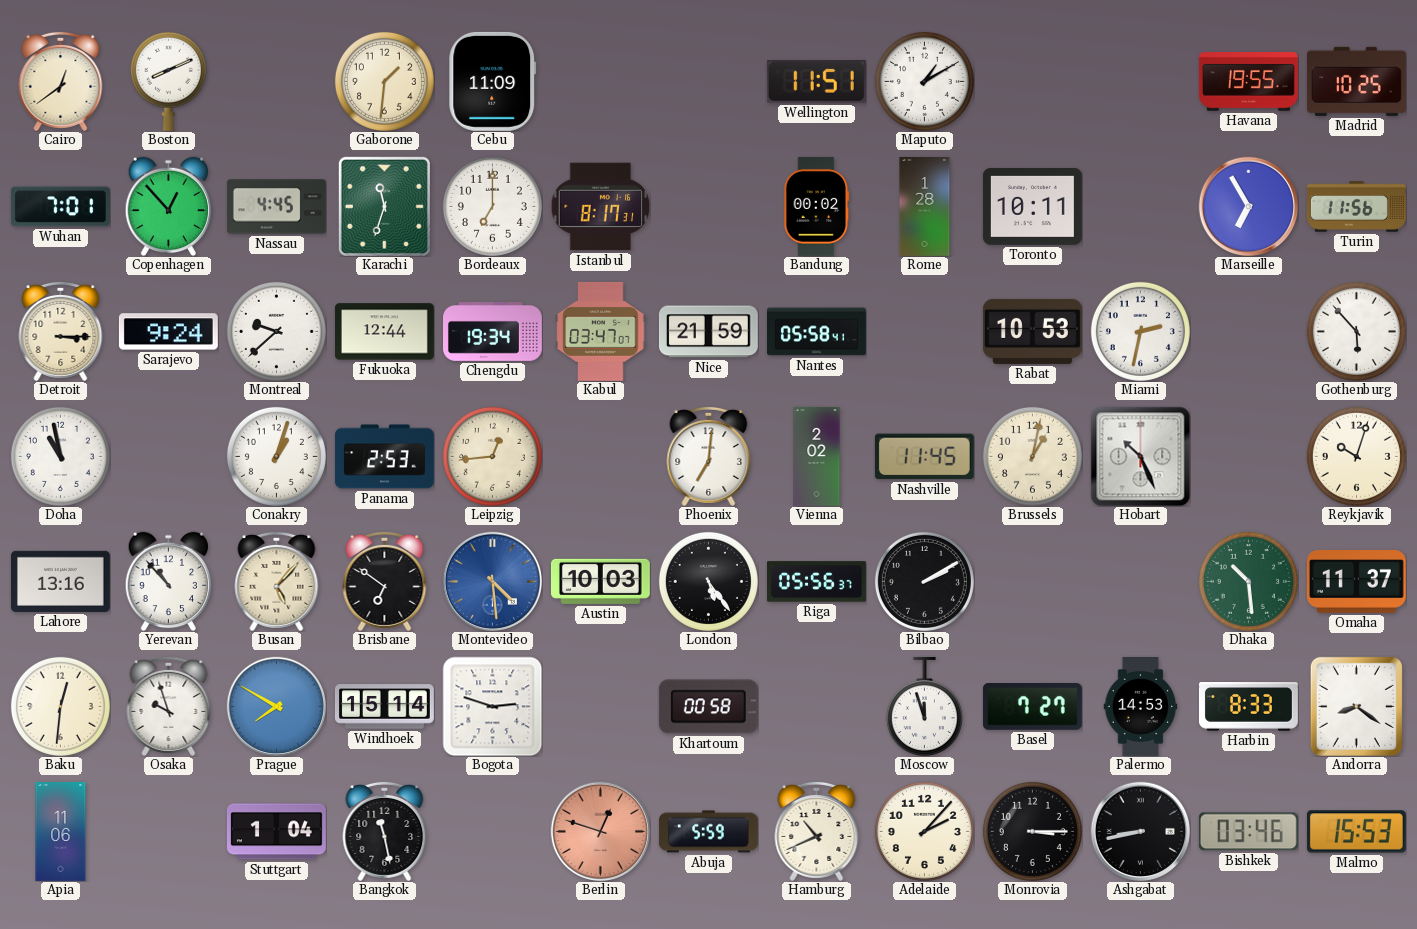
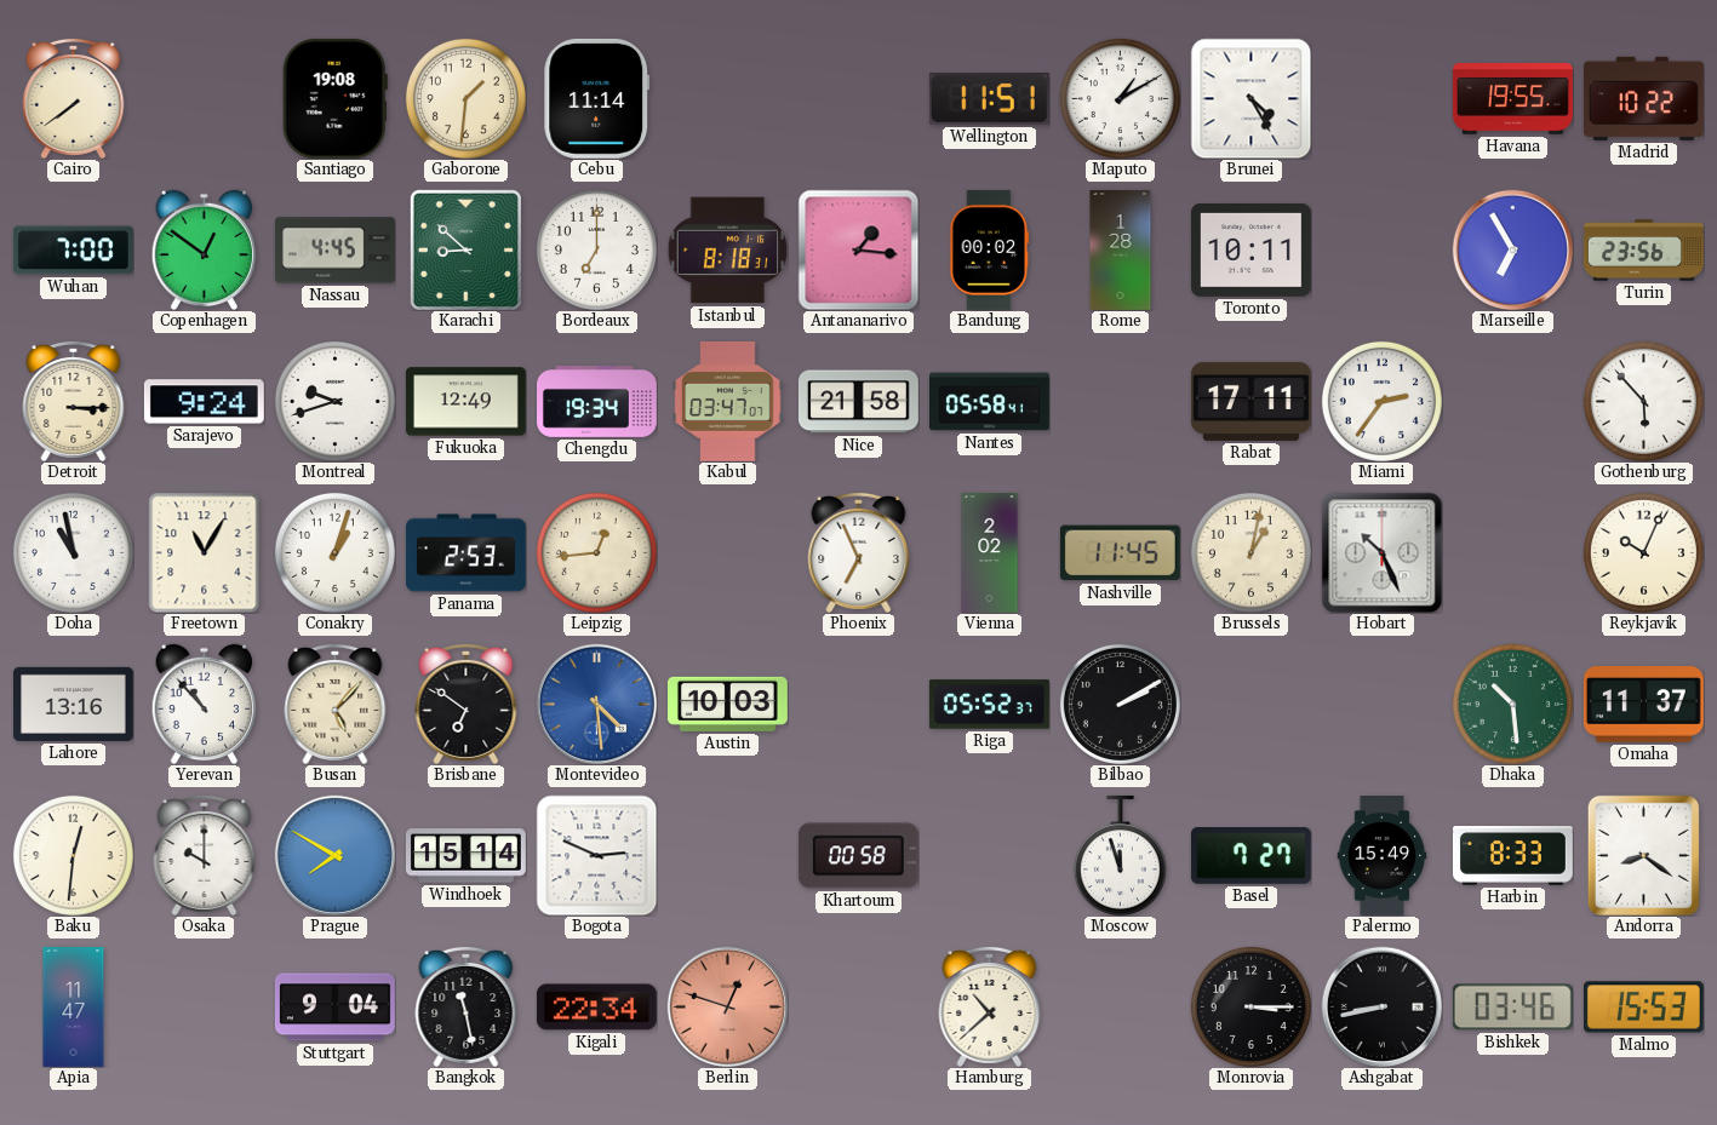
Cairo: 12:39 -> 7:39 (74, 98)
Boston: 8:11 -> none (168, 81)
Santiago: none -> 19:08 (334, 98)
Cebu: 11:09 -> 11:14 (597, 98)
Brunei: none -> 4:25 (1250, 98)
Madrid: 10:25 -> 10:22 (1643, 98)
Wuhan: 7:01 -> 7:00 (73, 251)
Copenhagen: 12:53 -> 12:51 (205, 249)
Karachi: 11:33 -> 8:52 (465, 249)
Istanbul: 8:17 -> 8:18 (727, 251)
Antananarivo: none -> 1:16 (858, 249)
Turin: 11:56 -> 23:56 (1643, 251)
Montreal: 9:38 -> 9:42 (334, 401)
Fukuoka: 12:44 -> 12:49 (465, 402)
Nice: 21:59 -> 21:58 (858, 402)
Rabat: 10:53 -> 17:11 (1250, 401)
Miami: 2:32 -> 2:36 (1381, 401)
Freetown: none -> 11:05 (205, 552)
Phoenix: 7:01 -> 6:56 (859, 552)
Reykjavik: 10:03 -> 10:04 (1643, 552)
London: 5:24 -> none (708, 581)
Riga: 05:56 -> 05:52 (989, 705)
Osaka: 9:57 -> 10:00 (205, 855)
Bogota: 2:48 -> 2:49 (596, 855)
Palermo: 14:53 -> 15:49 (1383, 856)
Apia: 11:06 -> 11:47 (74, 1008)
Stuttgart: 1:04 -> 9:04 (334, 1008)
Kigali: none -> 22:34 (596, 1008)
Abuja: 5:59 -> none (708, 832)
Hamburg: 10:41 -> 10:38 (990, 1006)
Adelaide: 2:07 -> none (924, 831)
